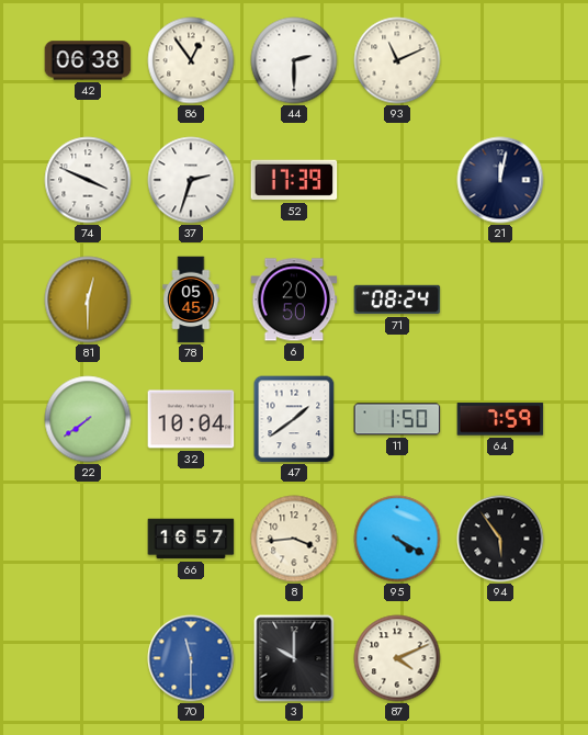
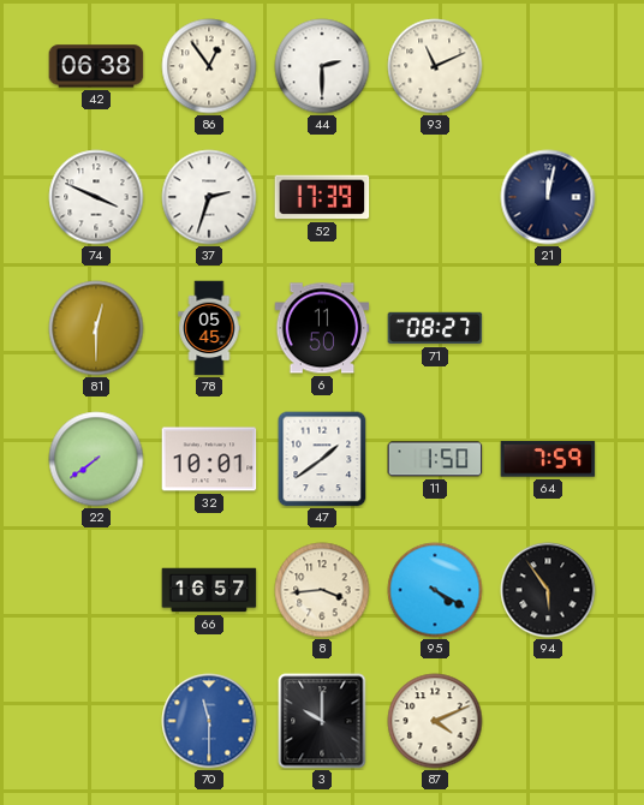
6: 20:50 -> 11:50 (322, 328)
71: 08:24 -> 08:27 (435, 328)
32: 10:04 -> 10:01 (209, 459)
